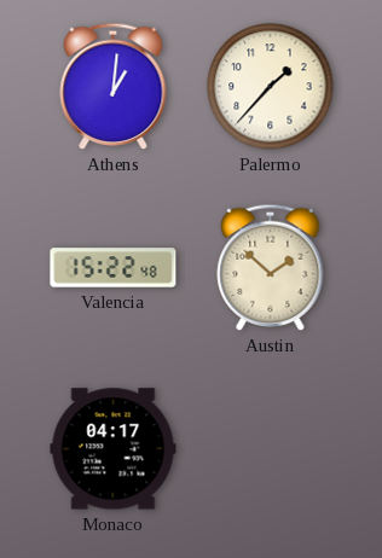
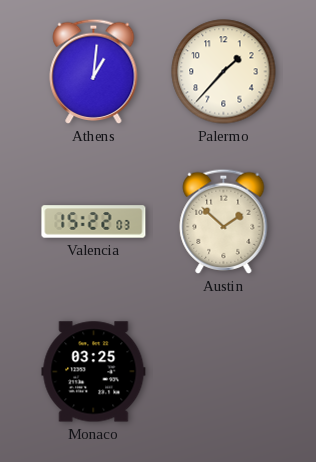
Valencia: 15:22:48 -> 15:22:03 (94, 222)
Monaco: 04:17 -> 03:25 (94, 372)
